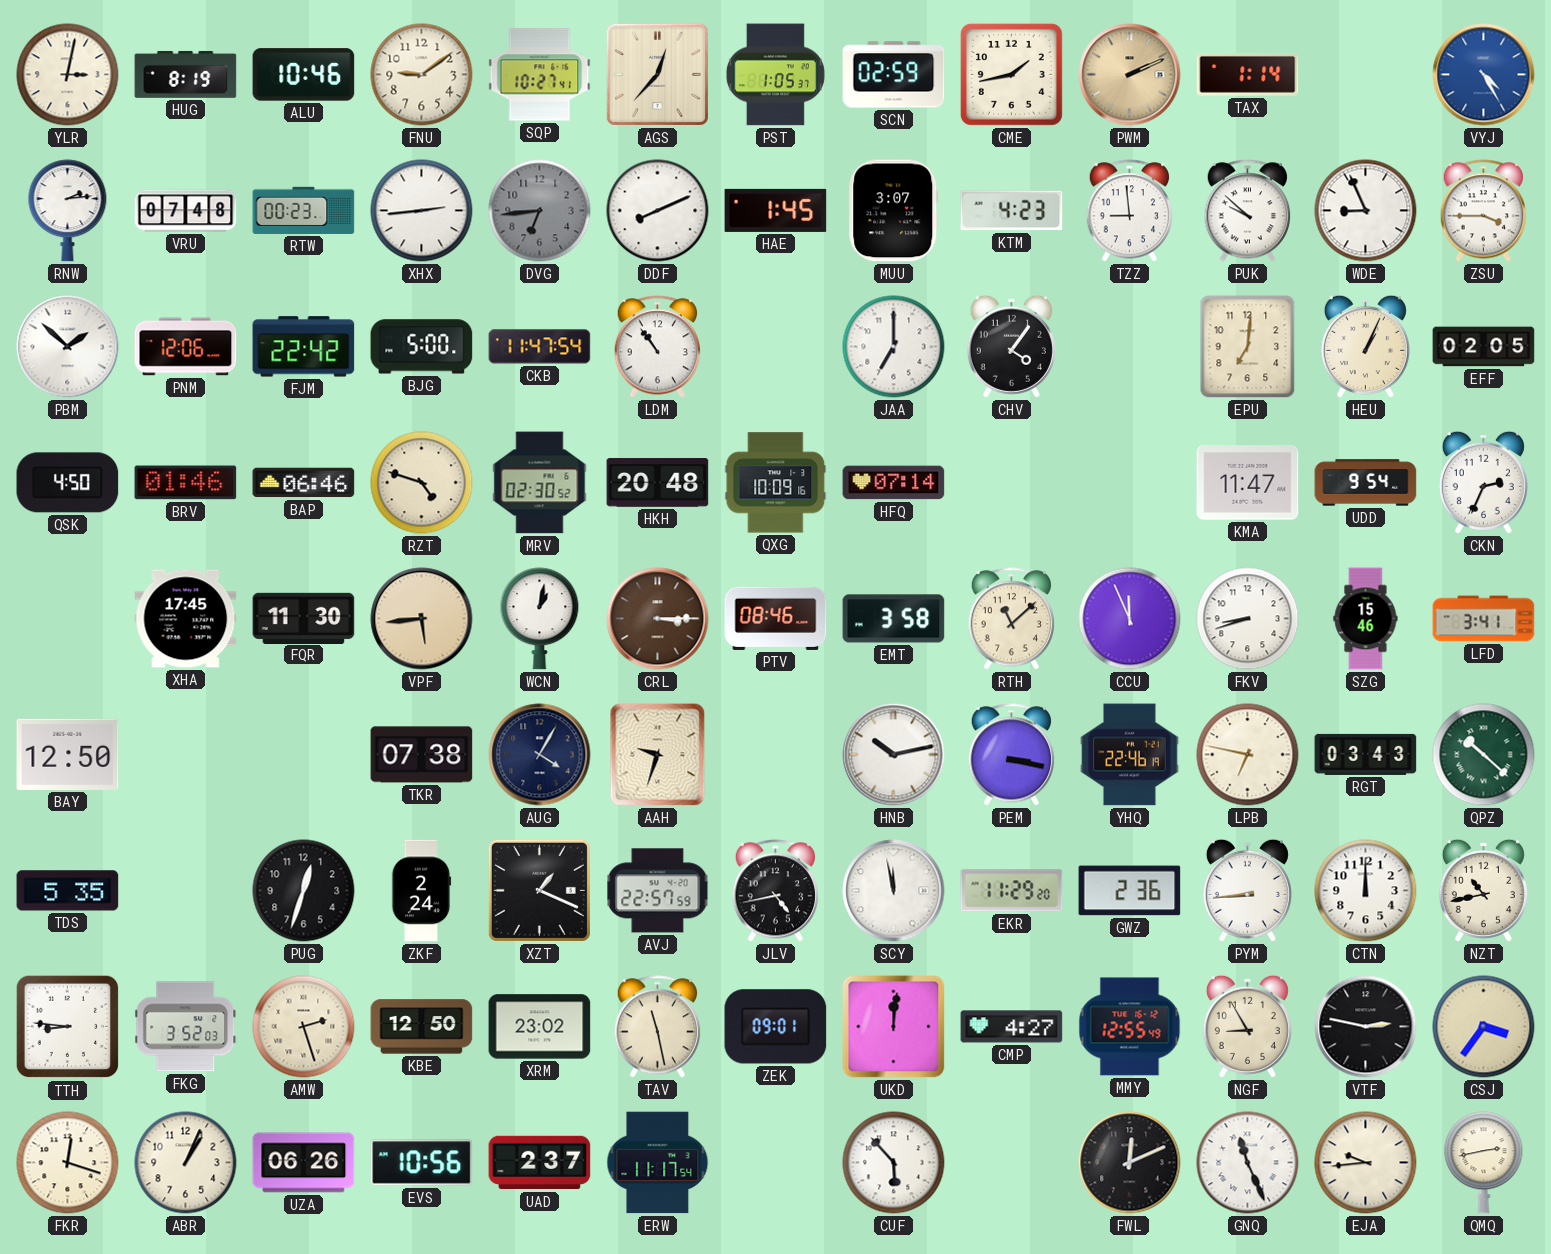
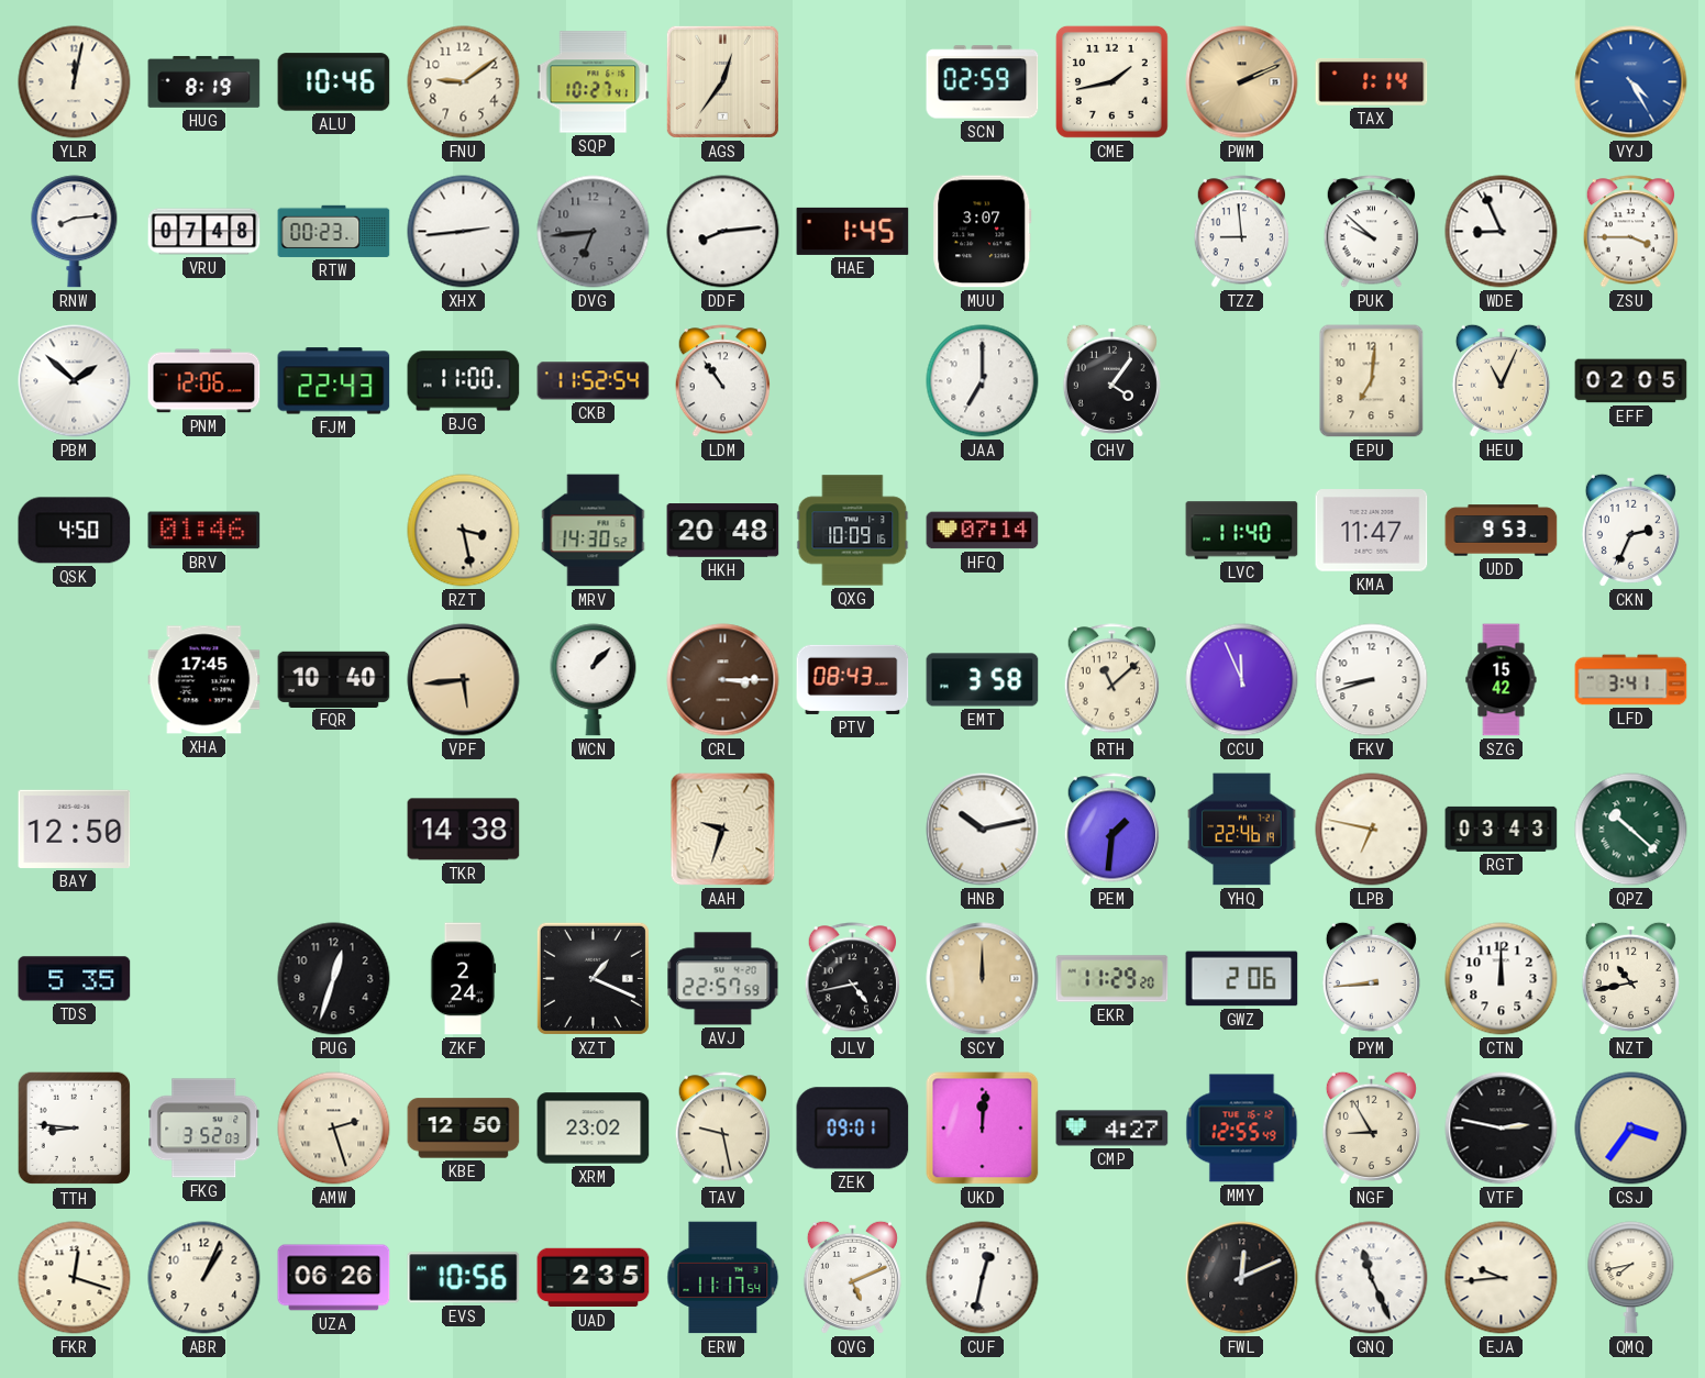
YLR: 3:02 -> 12:02 (75, 82)
AGS: 12:37 -> 12:36 (722, 81)
PST: 1:05 -> none (775, 75)
RNW: 2:14 -> 8:14 (75, 232)
DDF: 8:11 -> 8:14 (723, 232)
KTM: 4:23 -> none (1012, 211)
FJM: 22:42 -> 22:43 (334, 381)
BJG: 5:00 -> 11:00 (464, 381)
CKB: 11:47 -> 11:52 (594, 381)
HEU: 1:04 -> 11:04 (1501, 380)
BAP: 06:46 -> none (304, 483)
RZT: 4:48 -> 3:28 (464, 531)
MRV: 02:30 -> 14:30 (594, 531)
LVC: none -> 11:40 (1242, 531)
UDD: 9:54 -> 9:53 (1502, 531)
FQR: 11:30 -> 10:40 (334, 679)
WCN: 1:02 -> 1:07 (594, 680)
PTV: 08:46 -> 08:43 (853, 679)
SZG: 15:46 -> 15:42 (1502, 680)
TKR: 07:38 -> 14:38 (464, 830)
AUG: 4:05 -> none (540, 755)
PEM: 3:17 -> 1:31 (1112, 830)
SCY: 11:58 -> 12:00 (983, 979)
SCY dial: white -> champagne (983, 979)
GWZ: 2:36 -> 2:06 (1242, 979)
TAV: 11:28 -> 9:28 (723, 1129)
UAD: 2:37 -> 2:35 (594, 1278)
QVG: none -> 5:11 (852, 1277)
CUF: 5:53 -> 12:32 (983, 1278)
QMQ: 2:43 -> 7:43 (1631, 1278)
